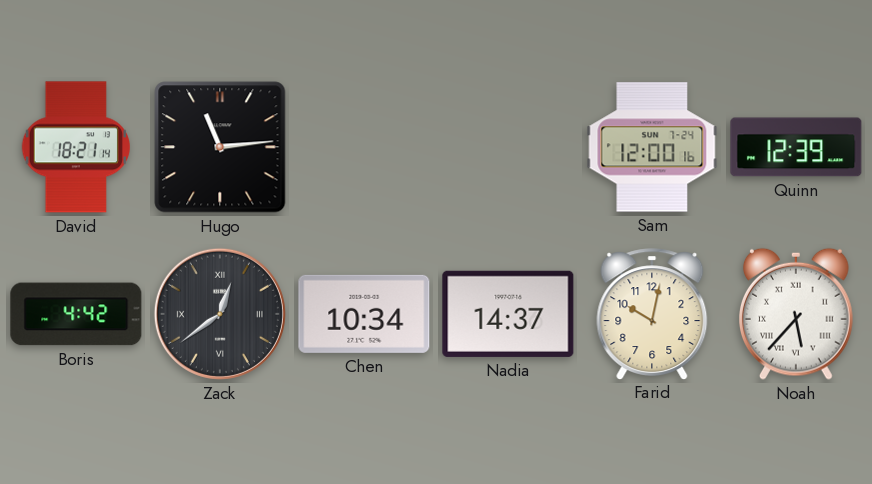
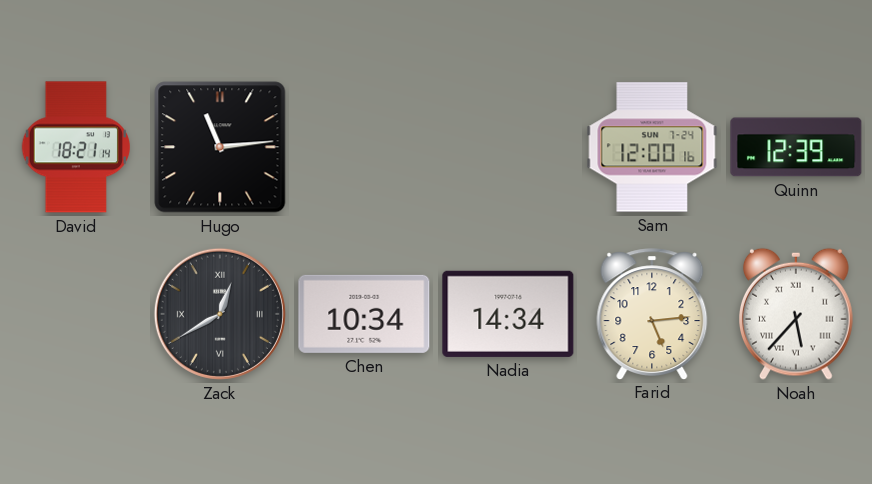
Boris: 4:42 -> none (76, 314)
Zack: 12:39 -> 12:40 (220, 314)
Nadia: 14:37 -> 14:34 (508, 314)
Farid: 10:02 -> 5:14 (652, 314)
